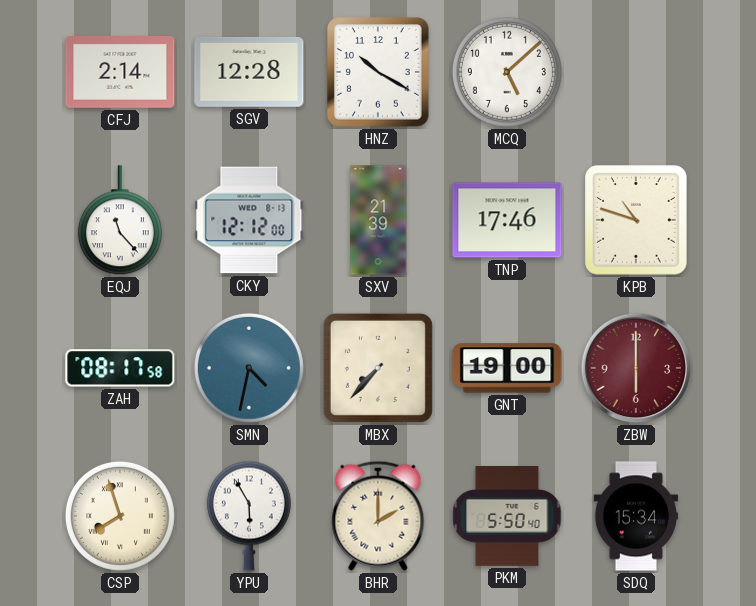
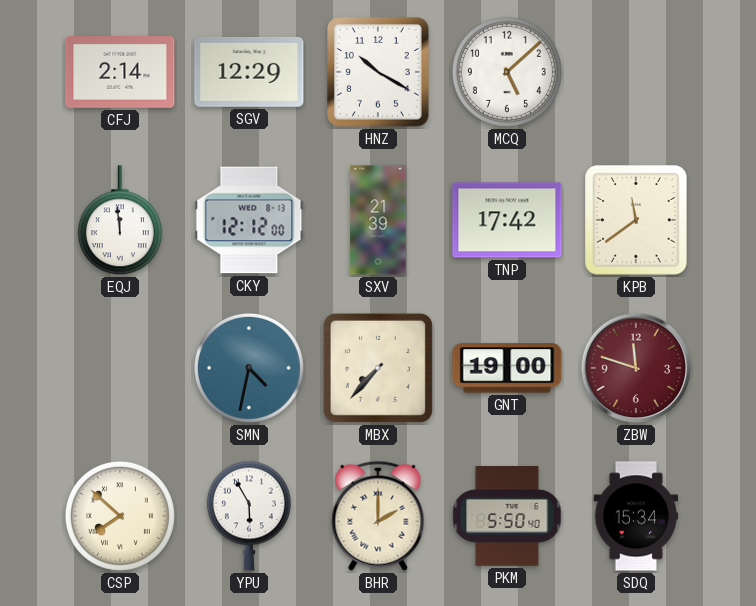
SGV: 12:28 -> 12:29 (249, 72)
EQJ: 11:23 -> 11:59 (120, 221)
TNP: 17:46 -> 17:42 (507, 220)
KPB: 10:48 -> 11:39 (637, 221)
ZAH: 08:17 -> none (120, 368)
ZBW: 6:00 -> 11:48 (636, 368)
CSP: 7:57 -> 7:52 (120, 516)
